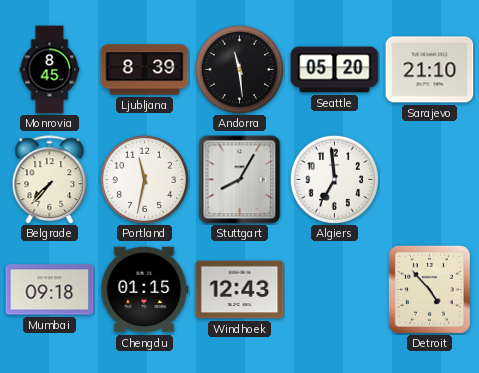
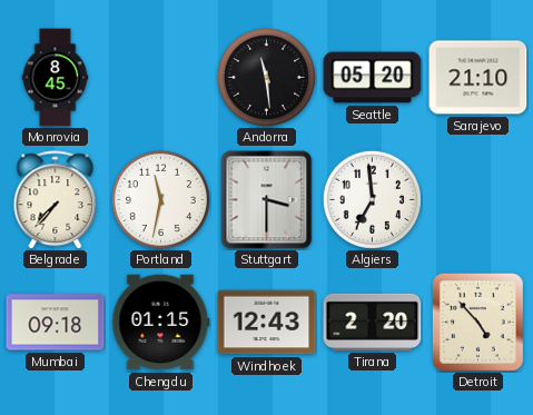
Ljubljana: 8:39 -> none (145, 70)
Stuttgart: 8:05 -> 3:30 (267, 200)
Tirana: none -> 2:20 (373, 322)
